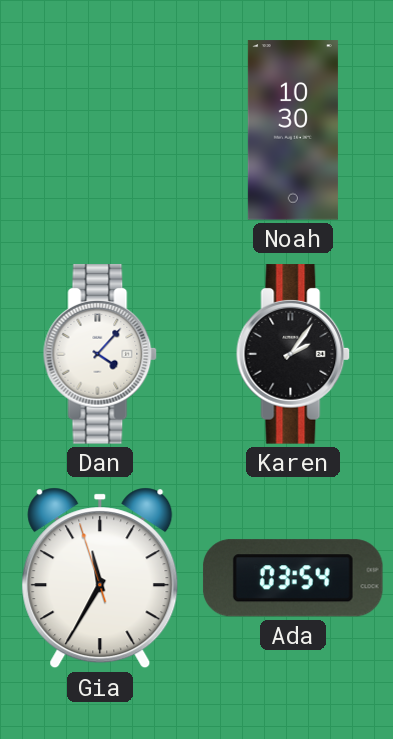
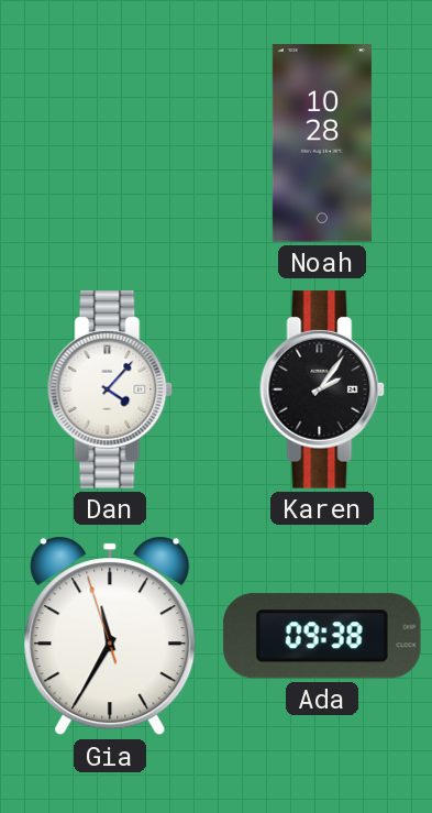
Noah: 10:30 -> 10:28 (322, 143)
Ada: 03:54 -> 09:38 (322, 636)
